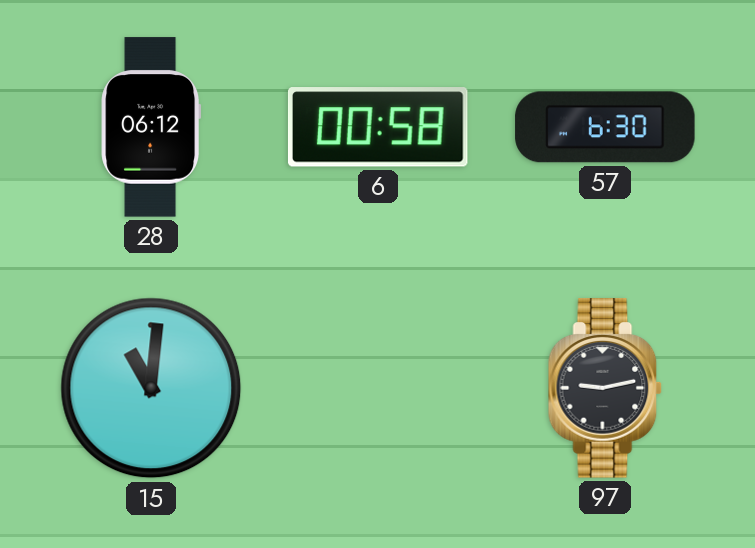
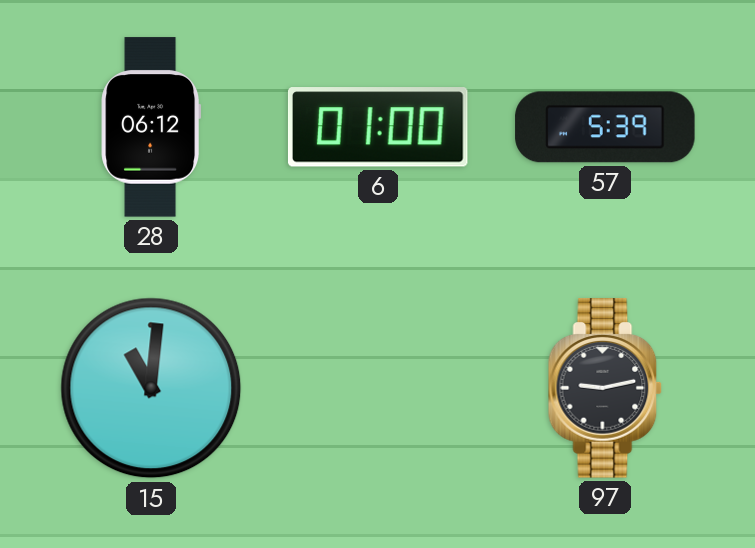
6: 00:58 -> 01:00 (378, 127)
57: 6:30 -> 5:39 (605, 127)
